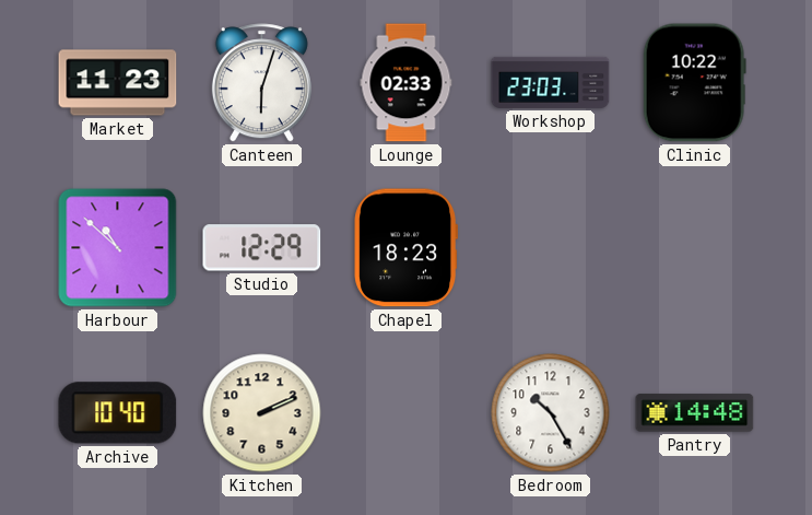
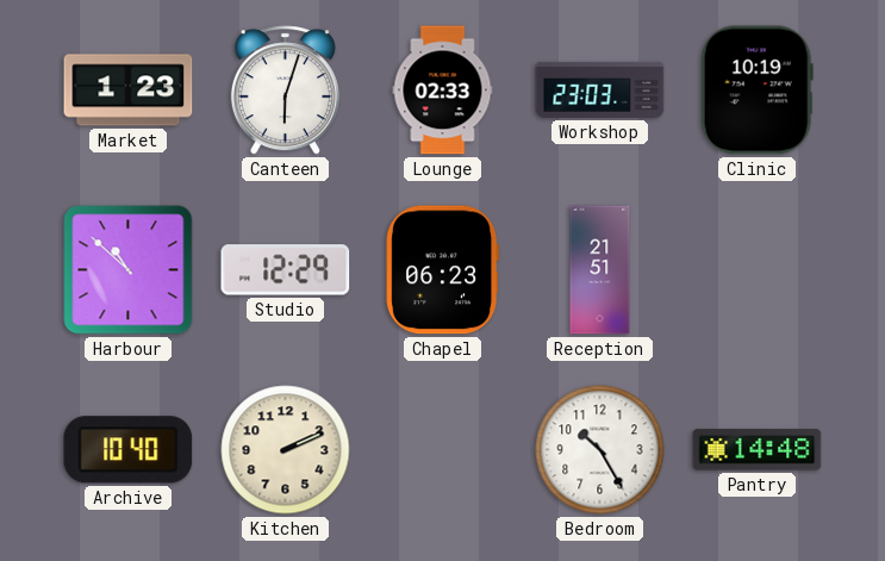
Market: 11:23 -> 1:23 (129, 91)
Clinic: 10:22 -> 10:19 (756, 91)
Chapel: 18:23 -> 06:23 (443, 270)
Reception: none -> 21:51 (600, 270)
